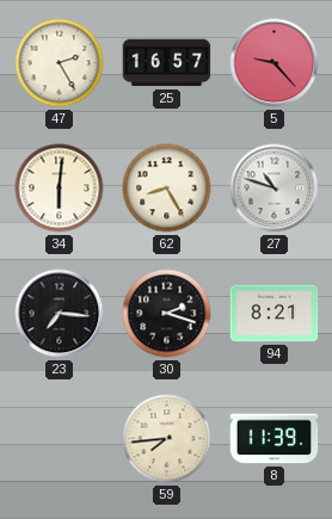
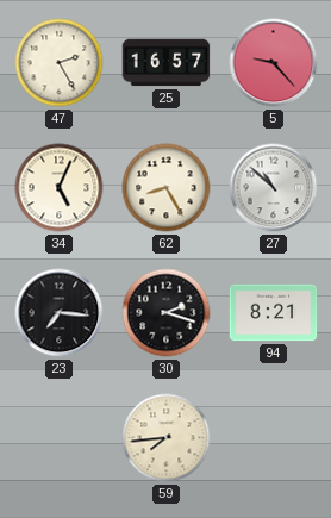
34: 6:01 -> 5:04 (60, 188)
27: 10:48 -> 10:52 (274, 188)
8: 11:39 -> none (275, 439)
